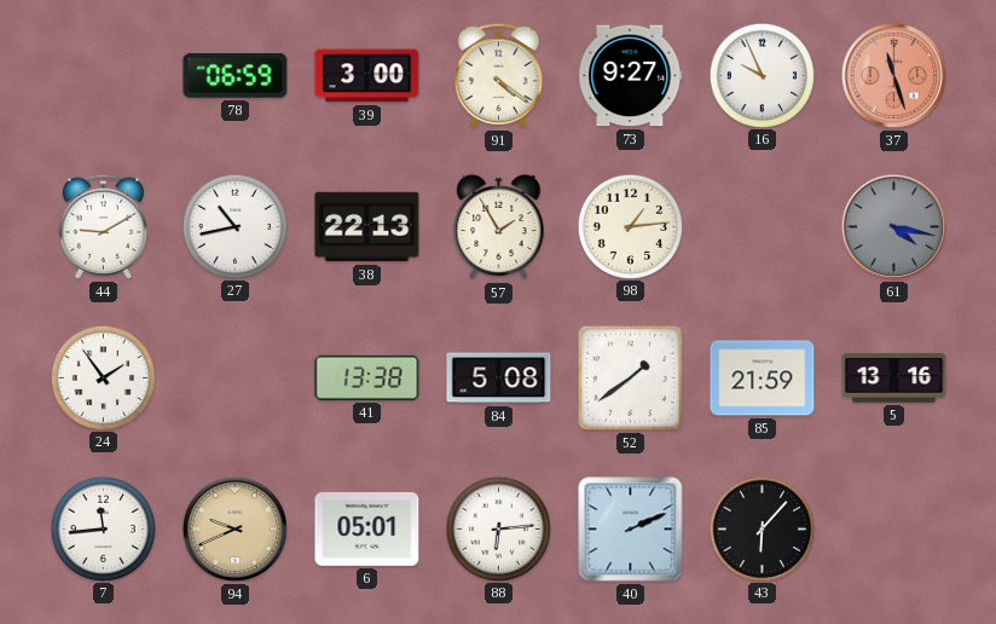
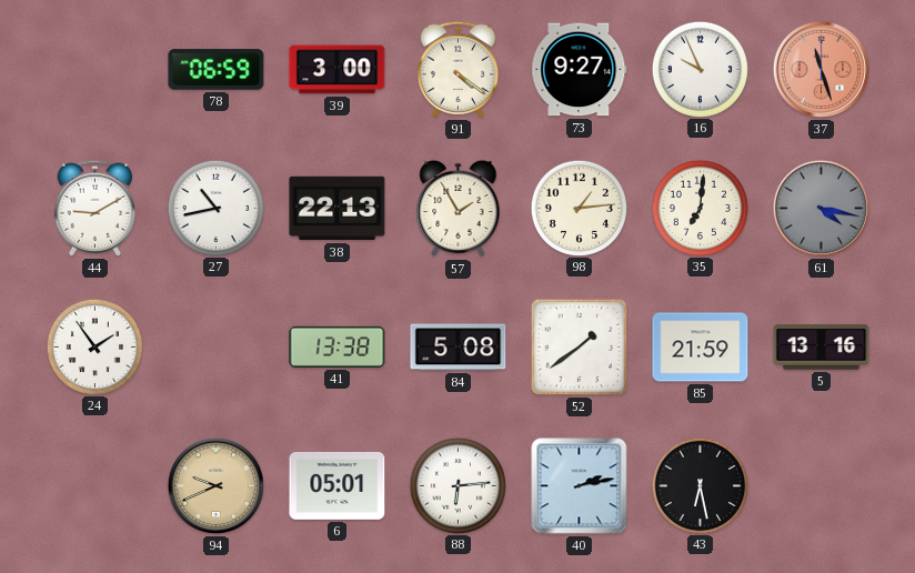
35: none -> 7:01 (700, 208)
7: 11:44 -> none (103, 528)
40: 2:11 -> 2:13 (580, 486)
43: 6:07 -> 6:28 (700, 485)
